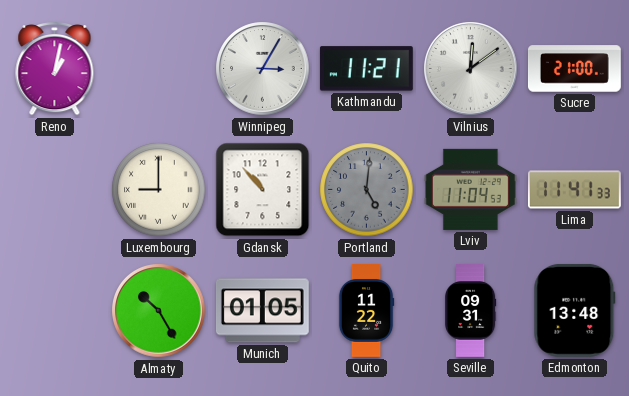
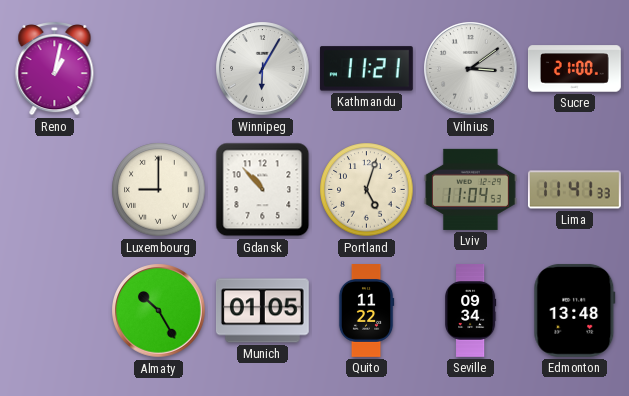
Winnipeg: 3:05 -> 6:05 (263, 69)
Vilnius: 12:09 -> 3:09 (471, 69)
Portland: 5:01 -> 5:03 (367, 190)
Portland dial: grey -> cream (367, 190)
Seville: 09:31 -> 09:34 (471, 311)
